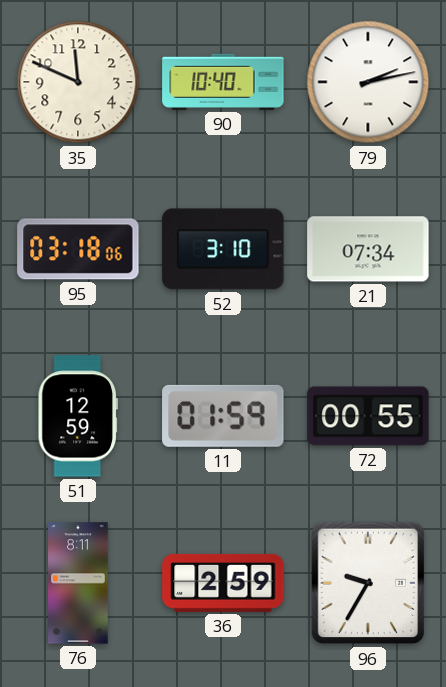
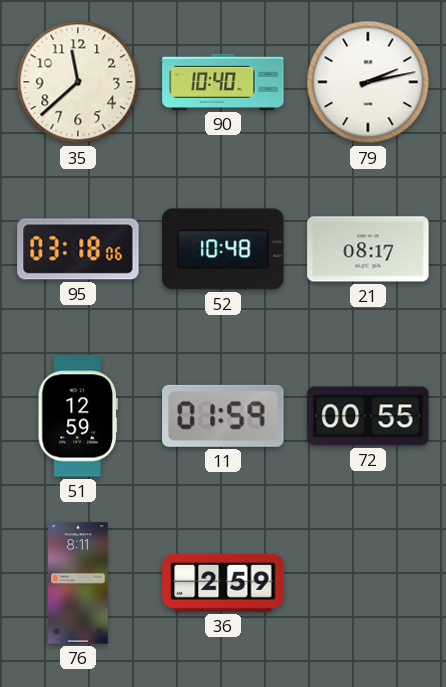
35: 11:49 -> 11:38 (78, 82)
52: 3:10 -> 10:48 (223, 249)
21: 07:34 -> 08:17 (368, 249)
96: 9:35 -> none (368, 583)
